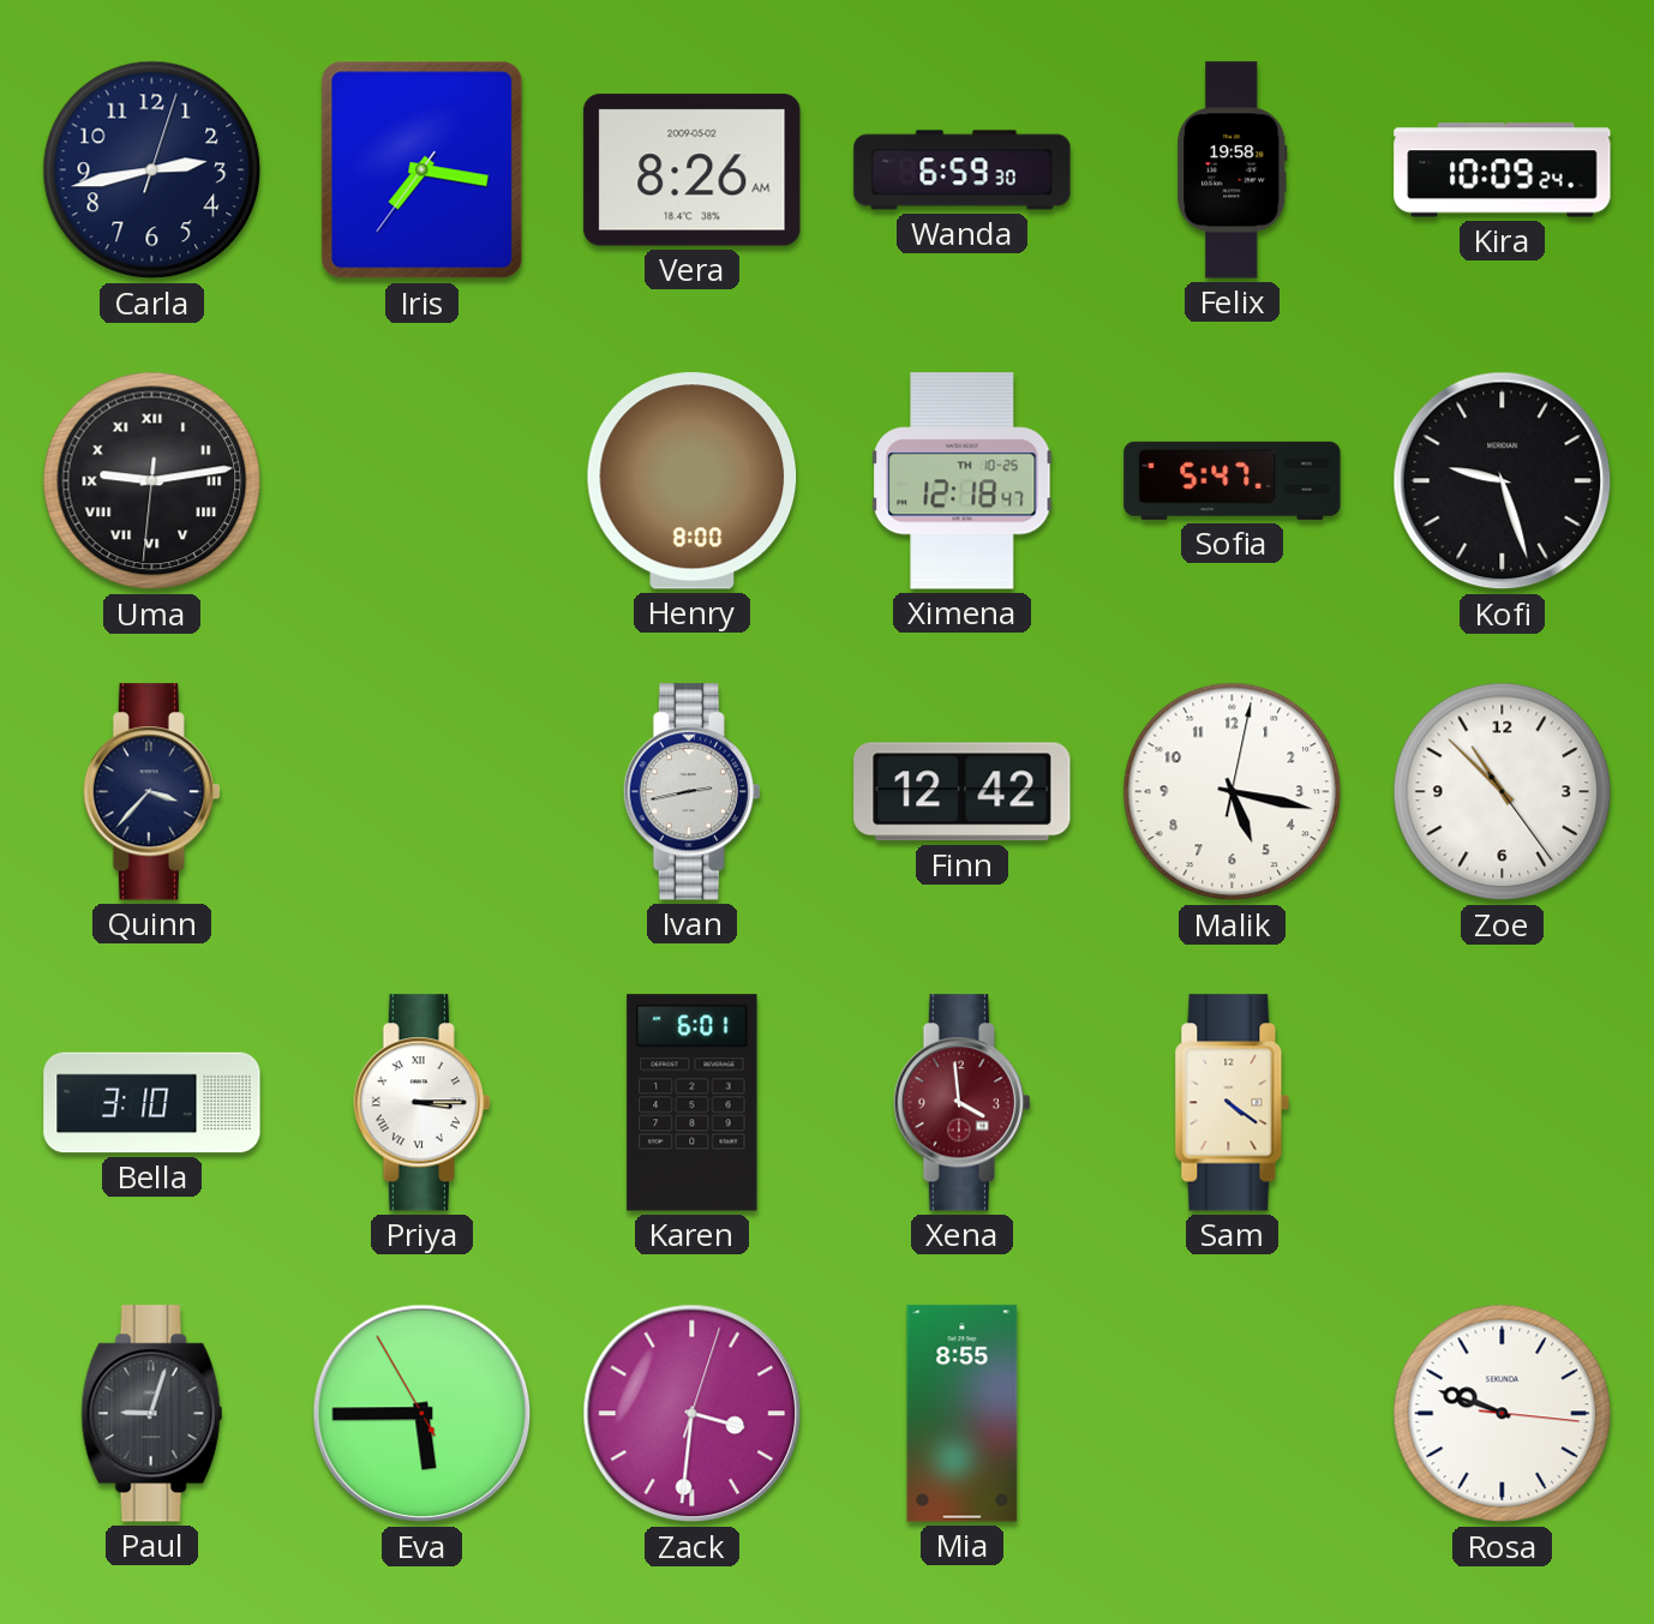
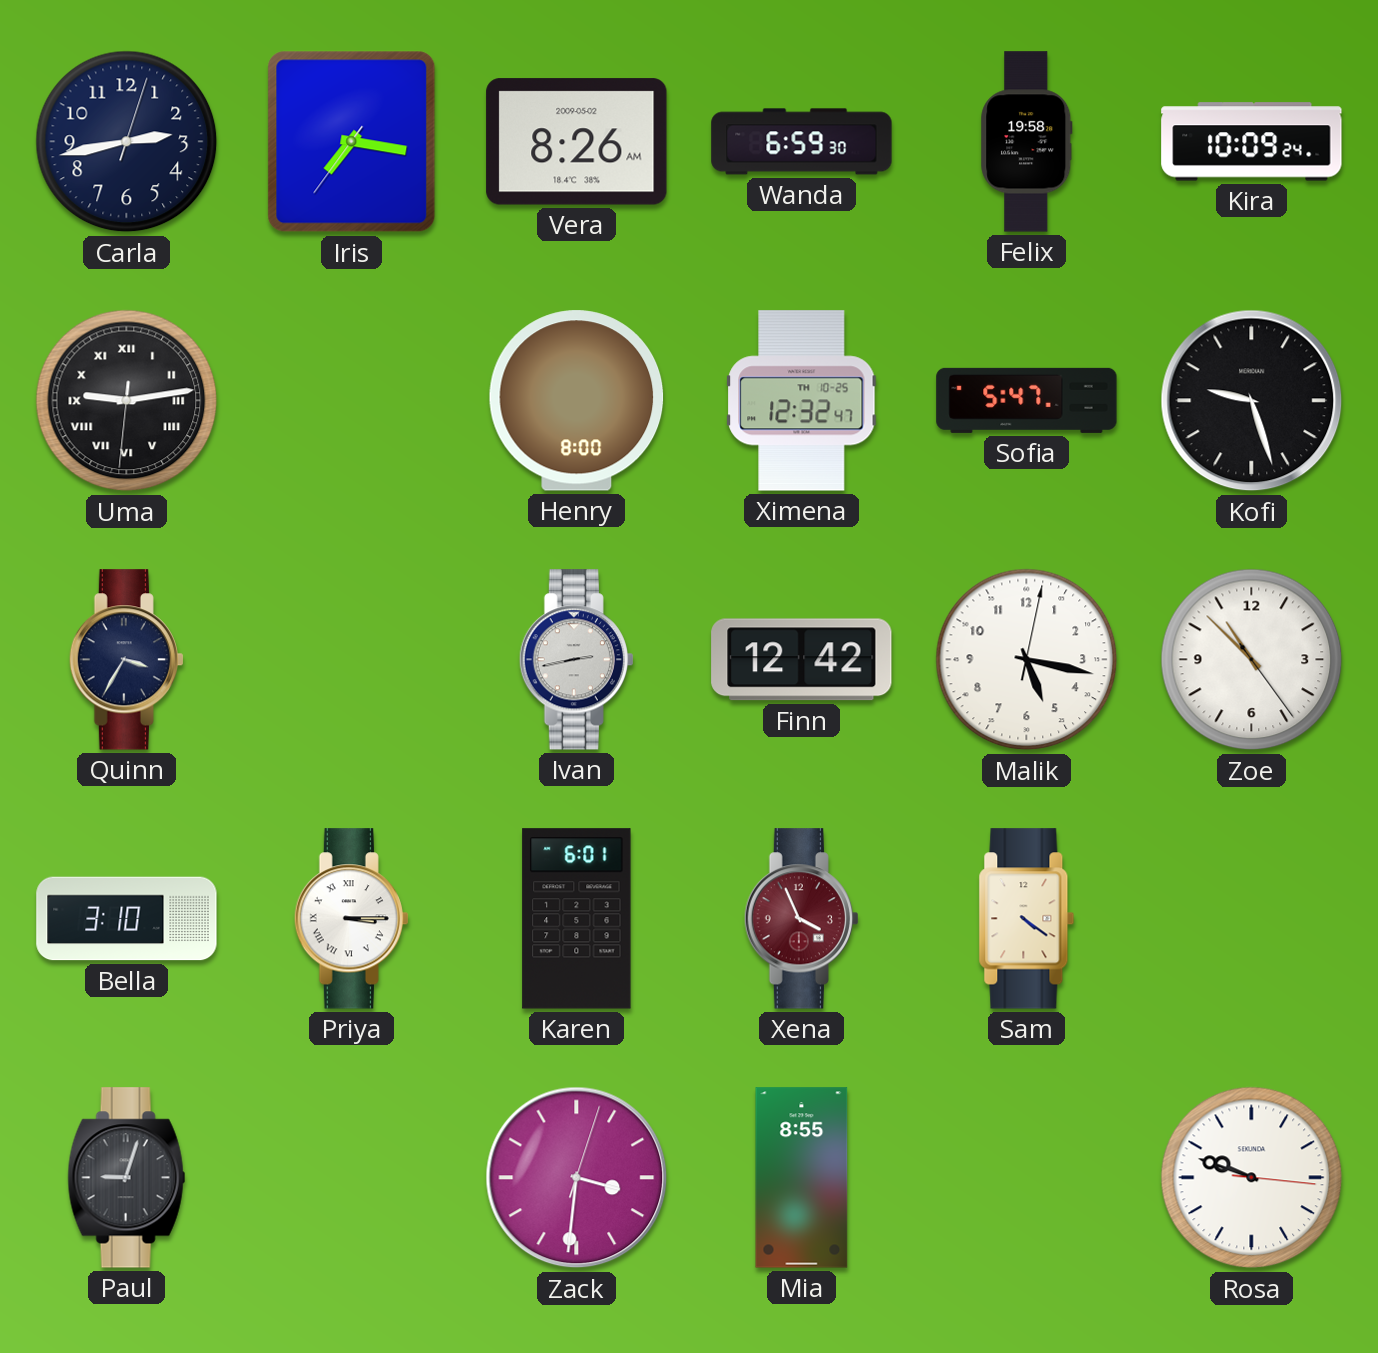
Ximena: 12:18 -> 12:32 (802, 401)
Quinn: 3:37 -> 3:35 (126, 660)
Xena: 3:59 -> 3:56 (801, 919)
Eva: 5:44 -> none (423, 1414)
